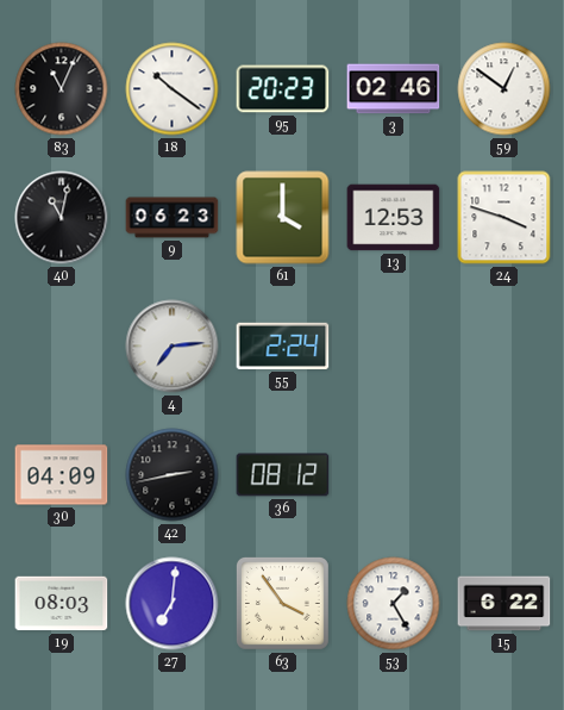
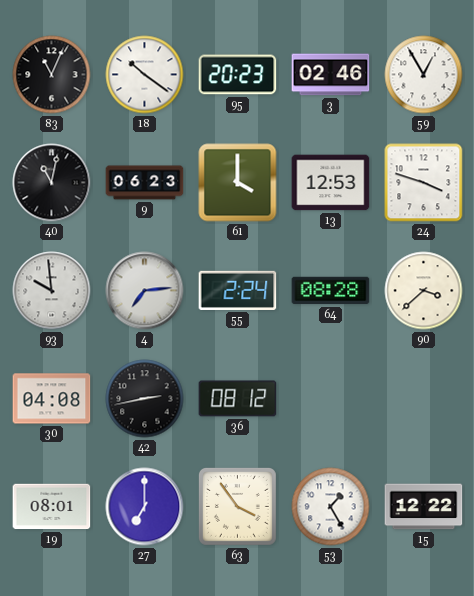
59: 12:51 -> 12:55 (424, 75)
93: none -> 9:59 (52, 291)
64: none -> 08:28 (331, 291)
90: none -> 3:38 (424, 291)
30: 04:09 -> 04:08 (52, 399)
19: 08:03 -> 08:01 (52, 507)
27: 7:01 -> 7:00 (145, 507)
15: 6:22 -> 12:22 (424, 507)
